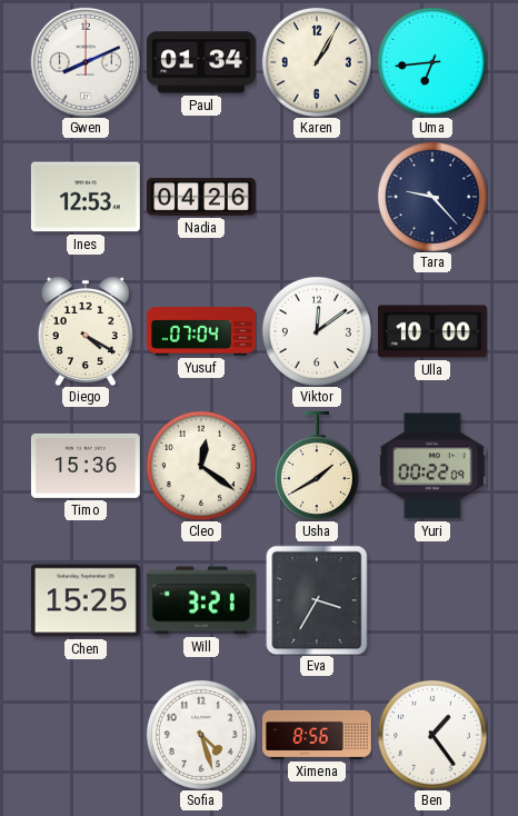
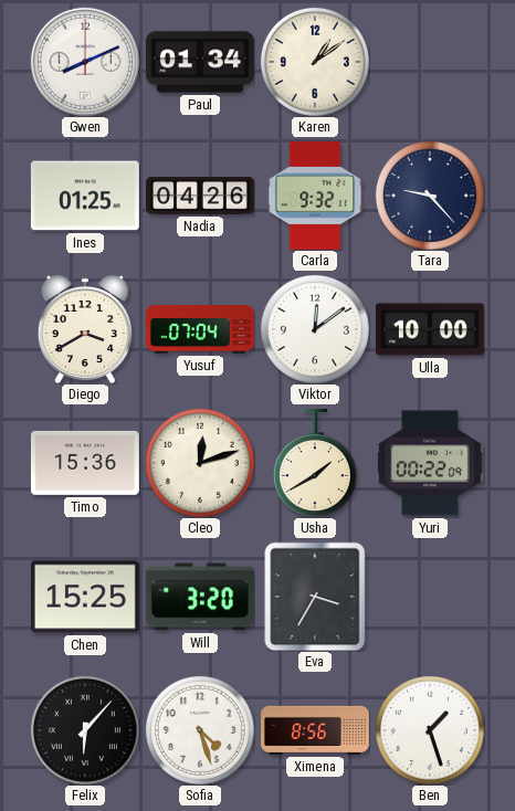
Karen: 1:05 -> 1:09 (315, 62)
Uma: 6:44 -> none (432, 62)
Ines: 12:53 -> 01:25 (85, 196)
Carla: none -> 9:32 (315, 196)
Diego: 4:20 -> 3:40 (85, 329)
Cleo: 12:21 -> 12:12 (200, 463)
Will: 3:21 -> 3:20 (200, 597)
Felix: none -> 6:07 (85, 730)
Ben: 1:24 -> 1:27 (430, 730)
